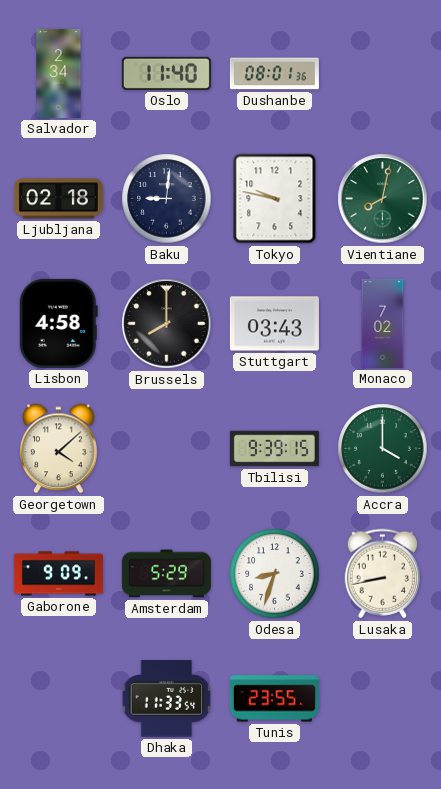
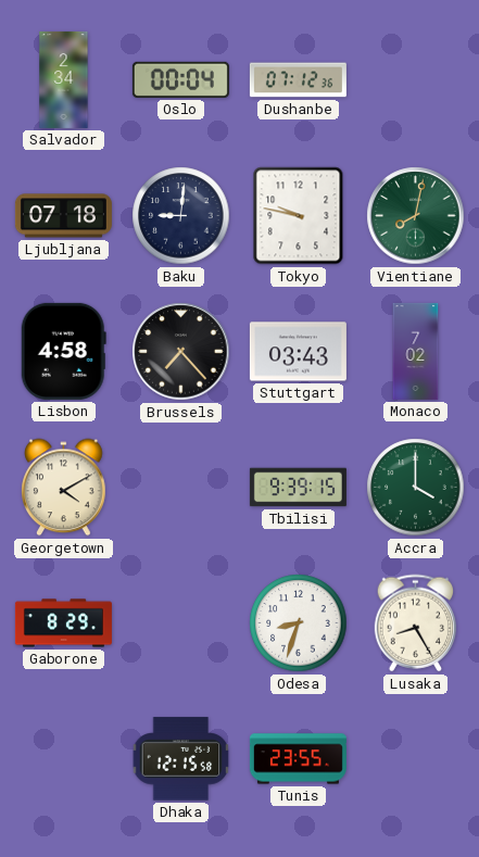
Oslo: 11:40 -> 00:04 (180, 79)
Dushanbe: 08:01 -> 07:12 (298, 80)
Ljubljana: 02:18 -> 07:18 (63, 216)
Brussels: 8:00 -> 7:23 (181, 352)
Georgetown: 4:08 -> 4:10 (64, 488)
Gaborone: 9:09 -> 8:29 (63, 623)
Amsterdam: 5:29 -> none (166, 574)
Lusaka: 8:43 -> 8:25 (415, 623)
Dhaka: 11:33 -> 12:15 (181, 759)
